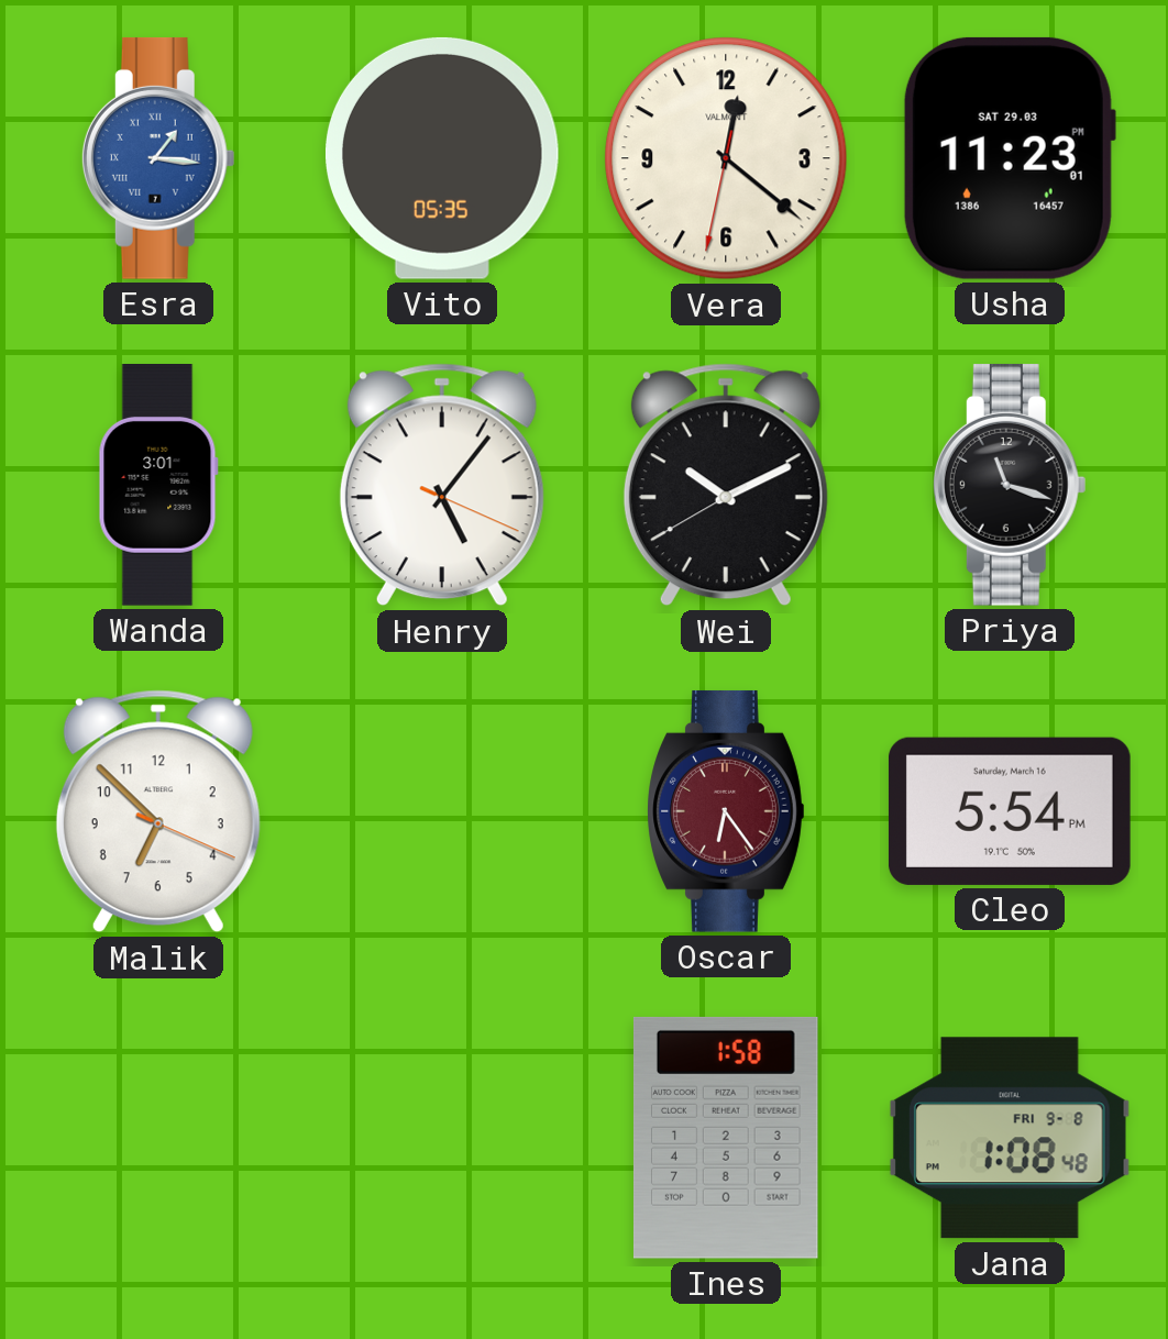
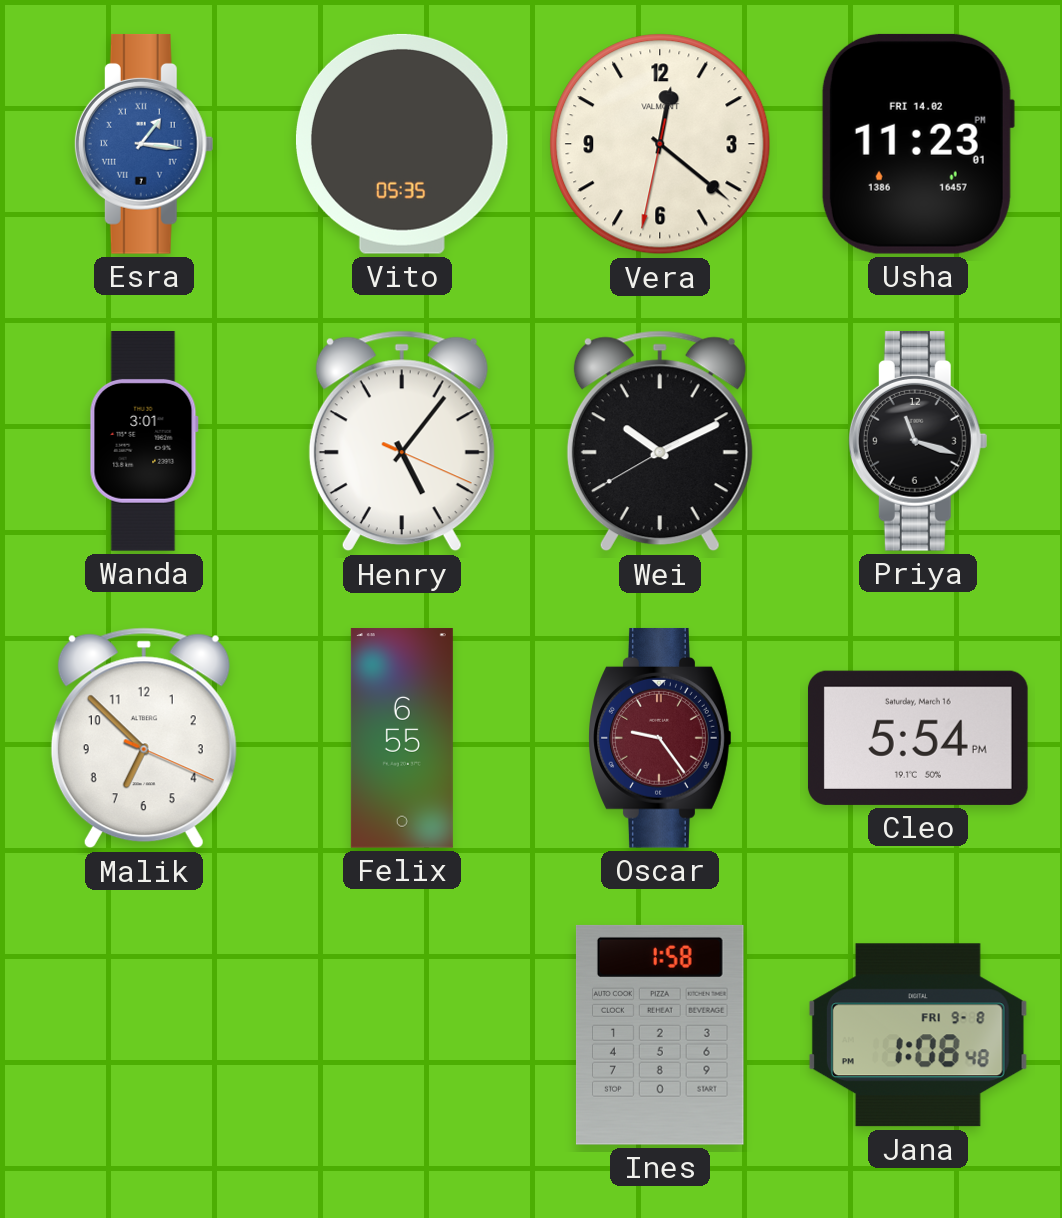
Usha date: SAT 29.03 -> FRI 14.02 (917, 144)
Felix: none -> 6:55 (402, 738)
Oscar: 6:24 -> 9:24 (660, 738)
